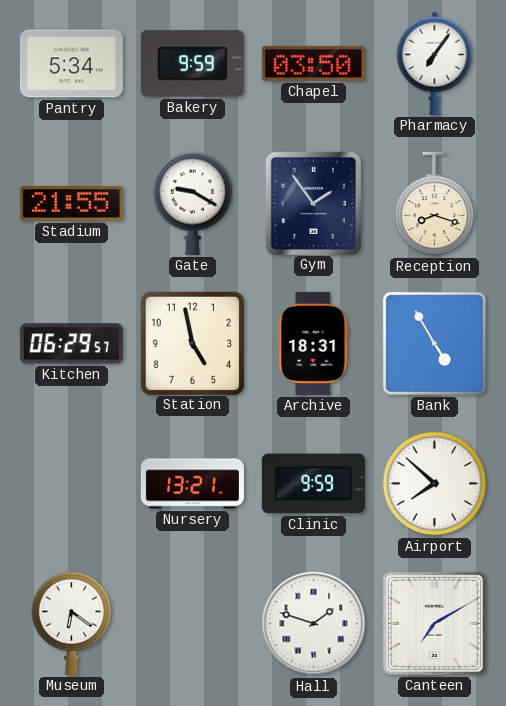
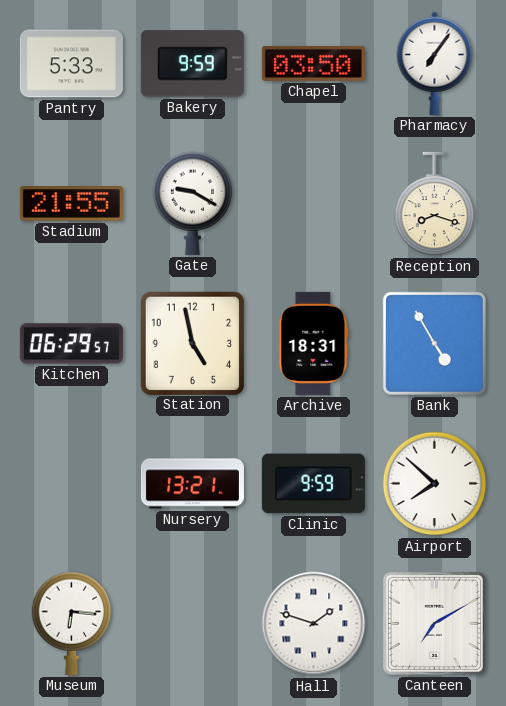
Pantry: 5:34 -> 5:33 (71, 64)
Gym: 1:54 -> none (313, 203)
Museum: 6:21 -> 6:16 (72, 623)
